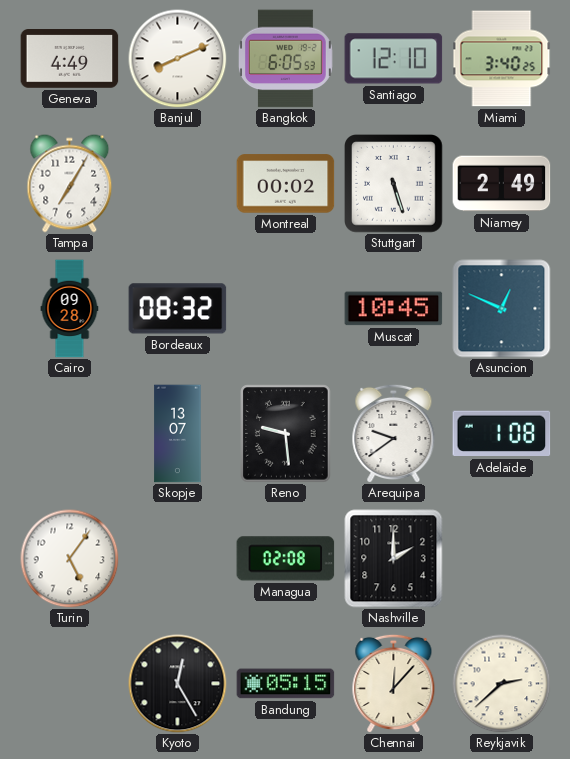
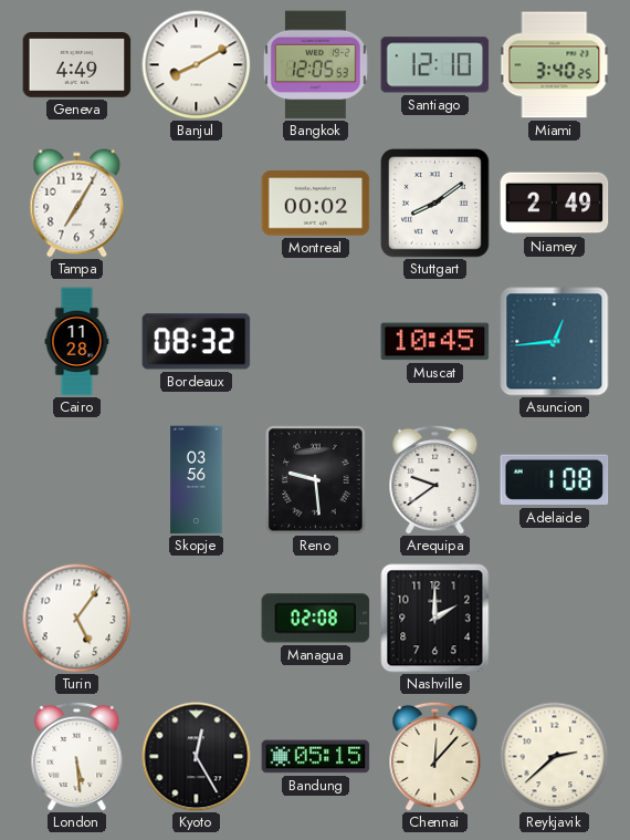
Banjul: 8:11 -> 8:10 (197, 65)
Bangkok: 6:05 -> 12:05 (315, 65)
Stuttgart: 5:27 -> 8:09 (435, 204)
Cairo: 09:28 -> 11:28 (77, 342)
Asuncion: 12:49 -> 12:44 (555, 342)
Skopje: 13:07 -> 03:56 (197, 480)
London: none -> 5:29 (77, 756)
